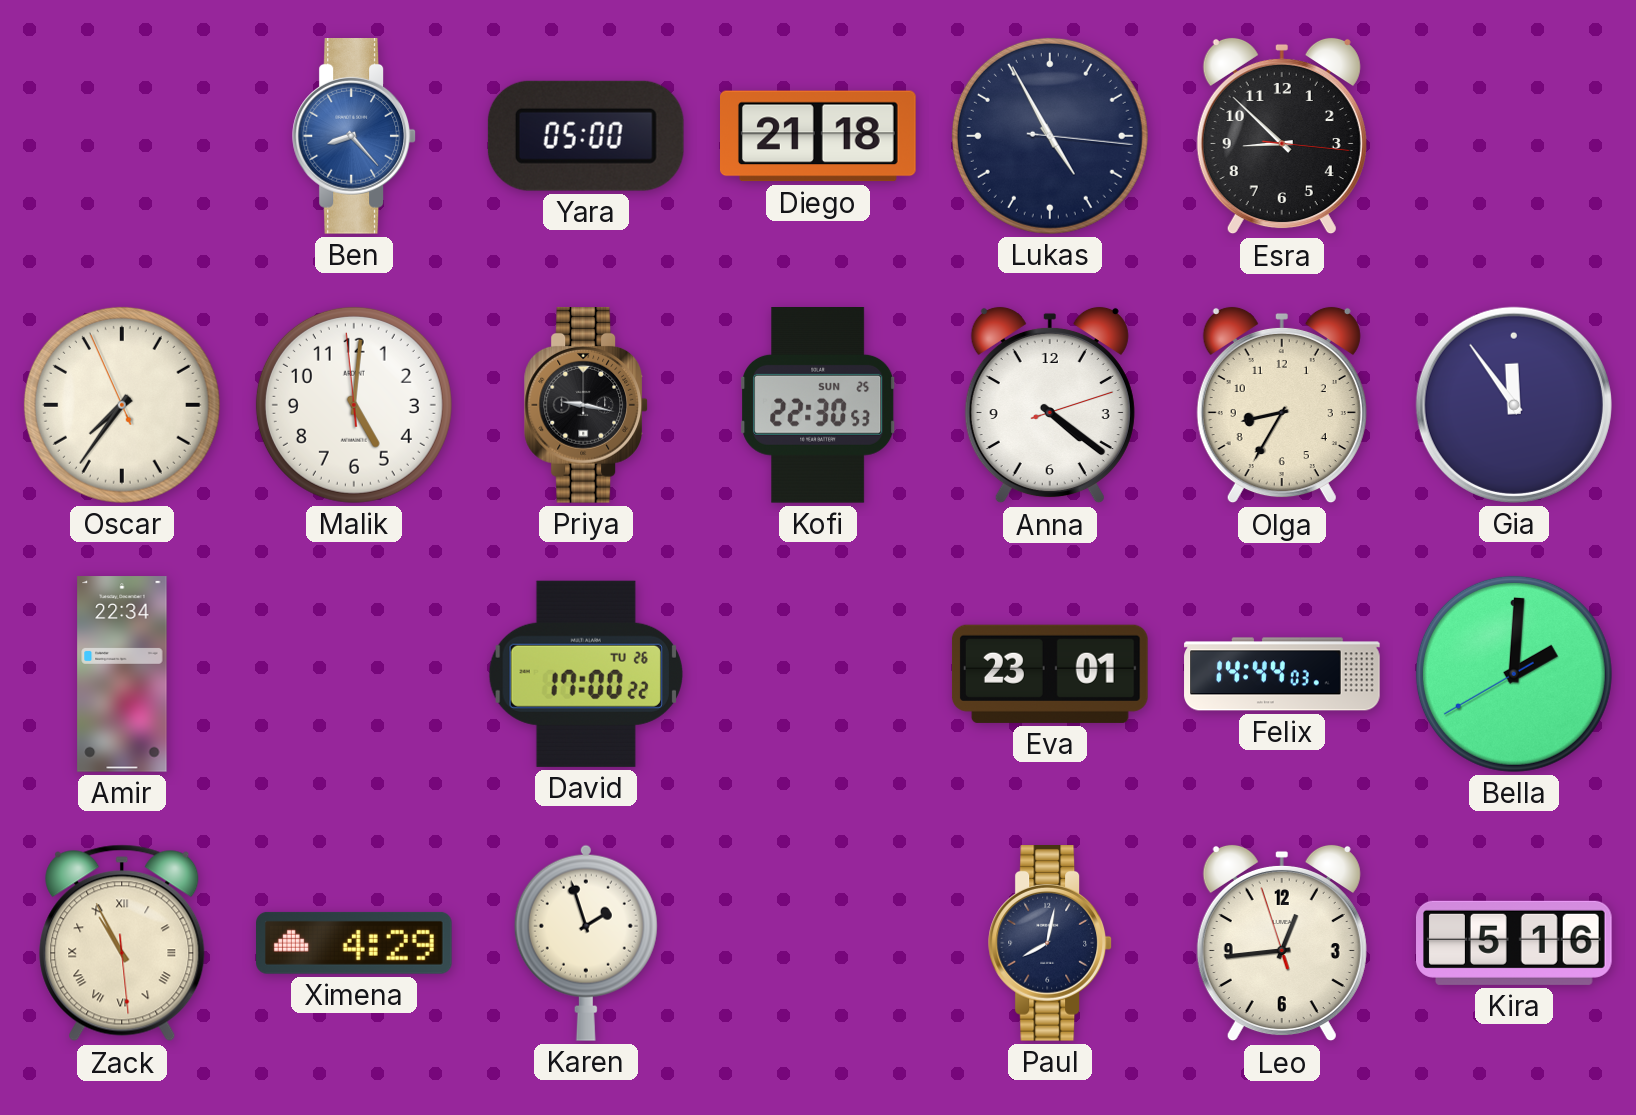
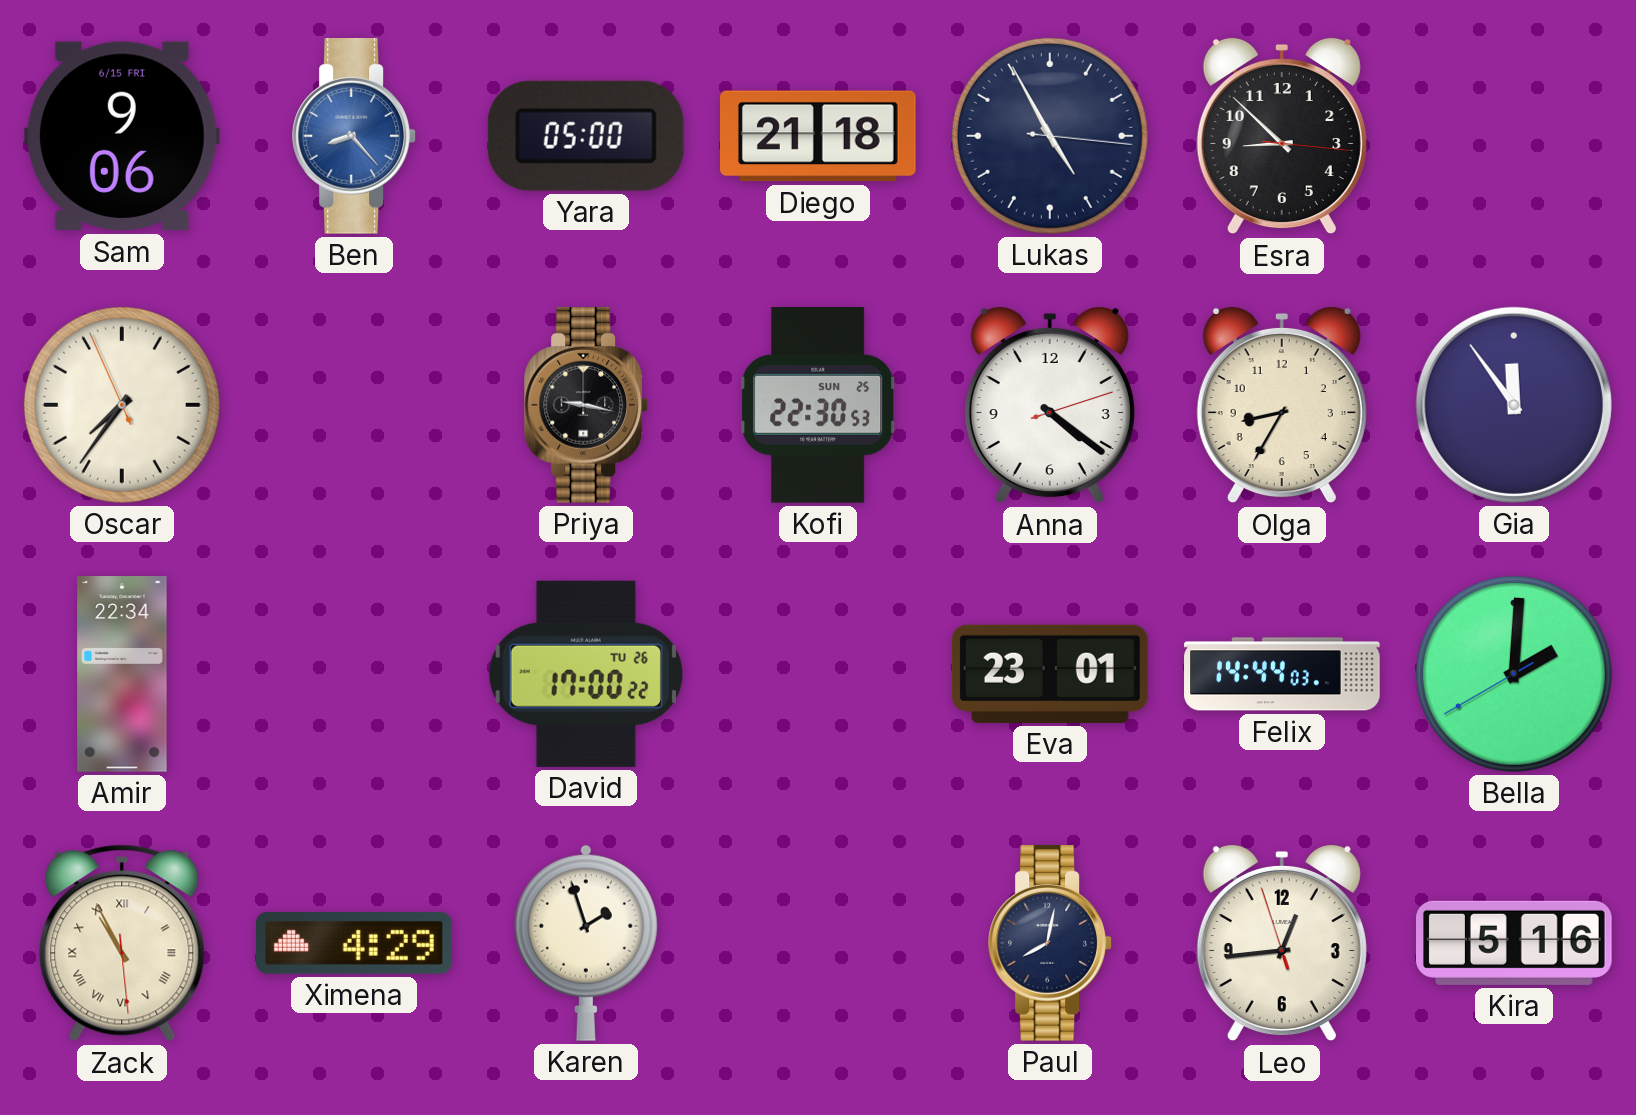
Sam: none -> 9:06 (122, 136)
Malik: 5:00 -> none (354, 405)
